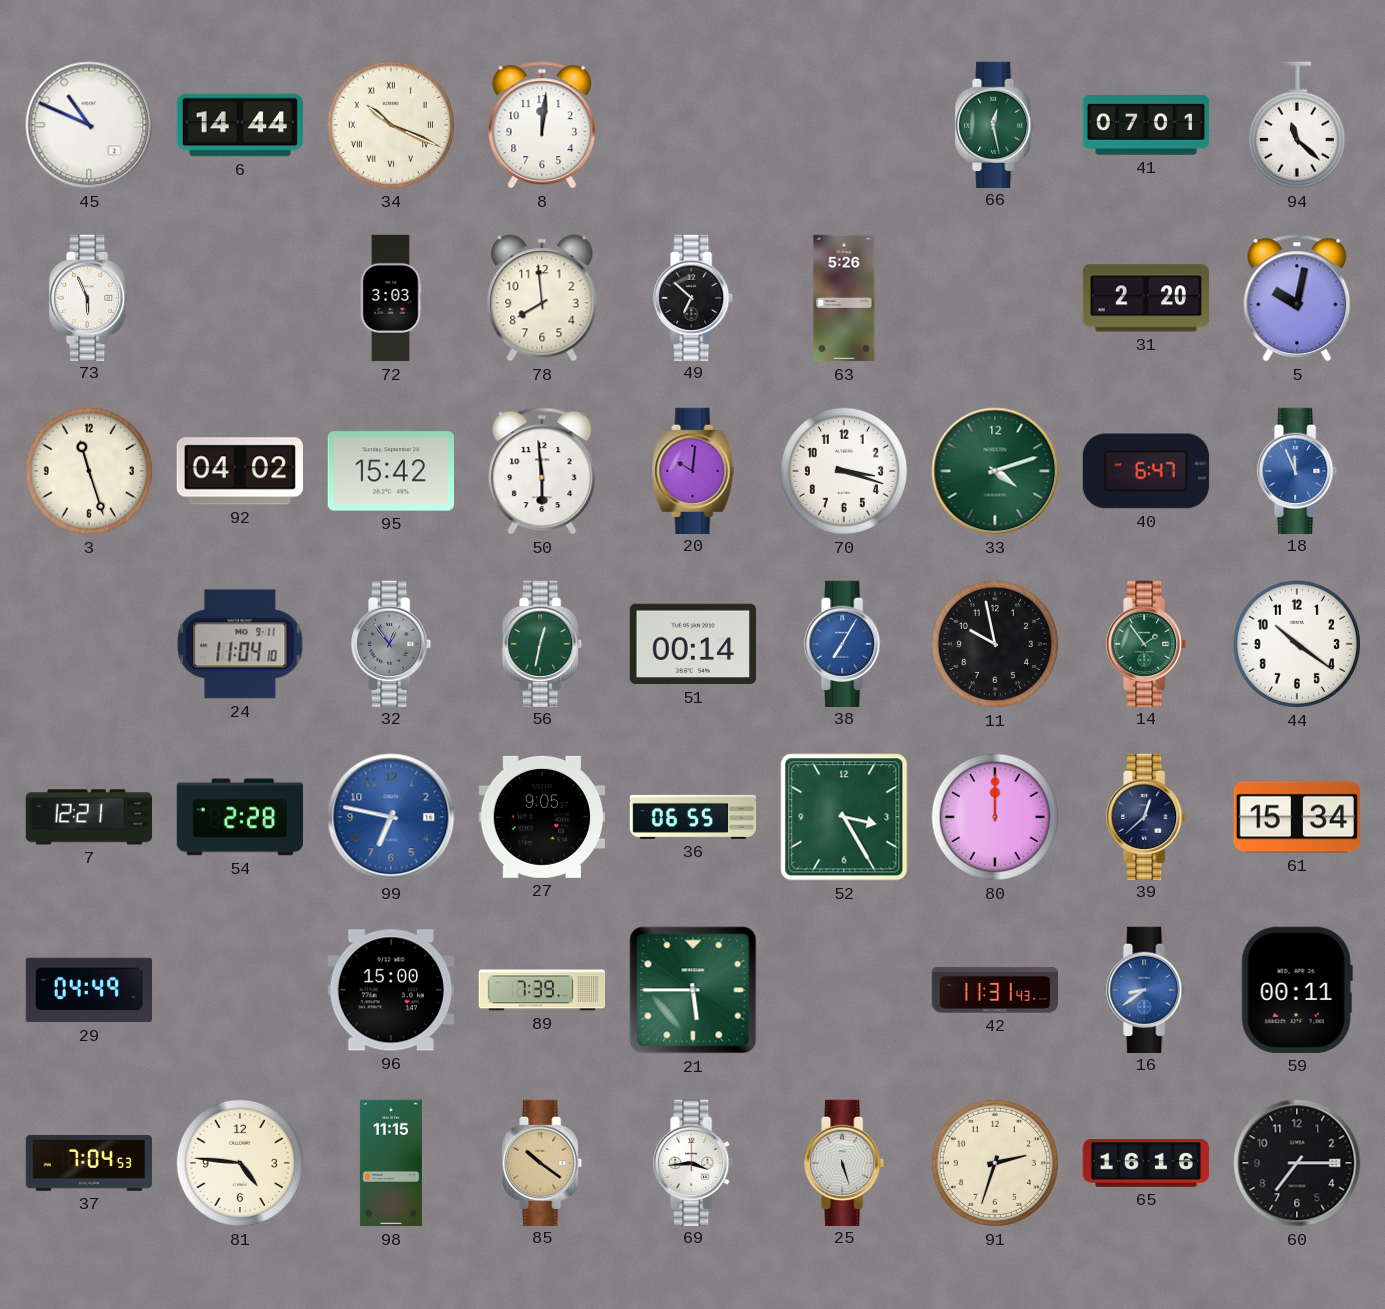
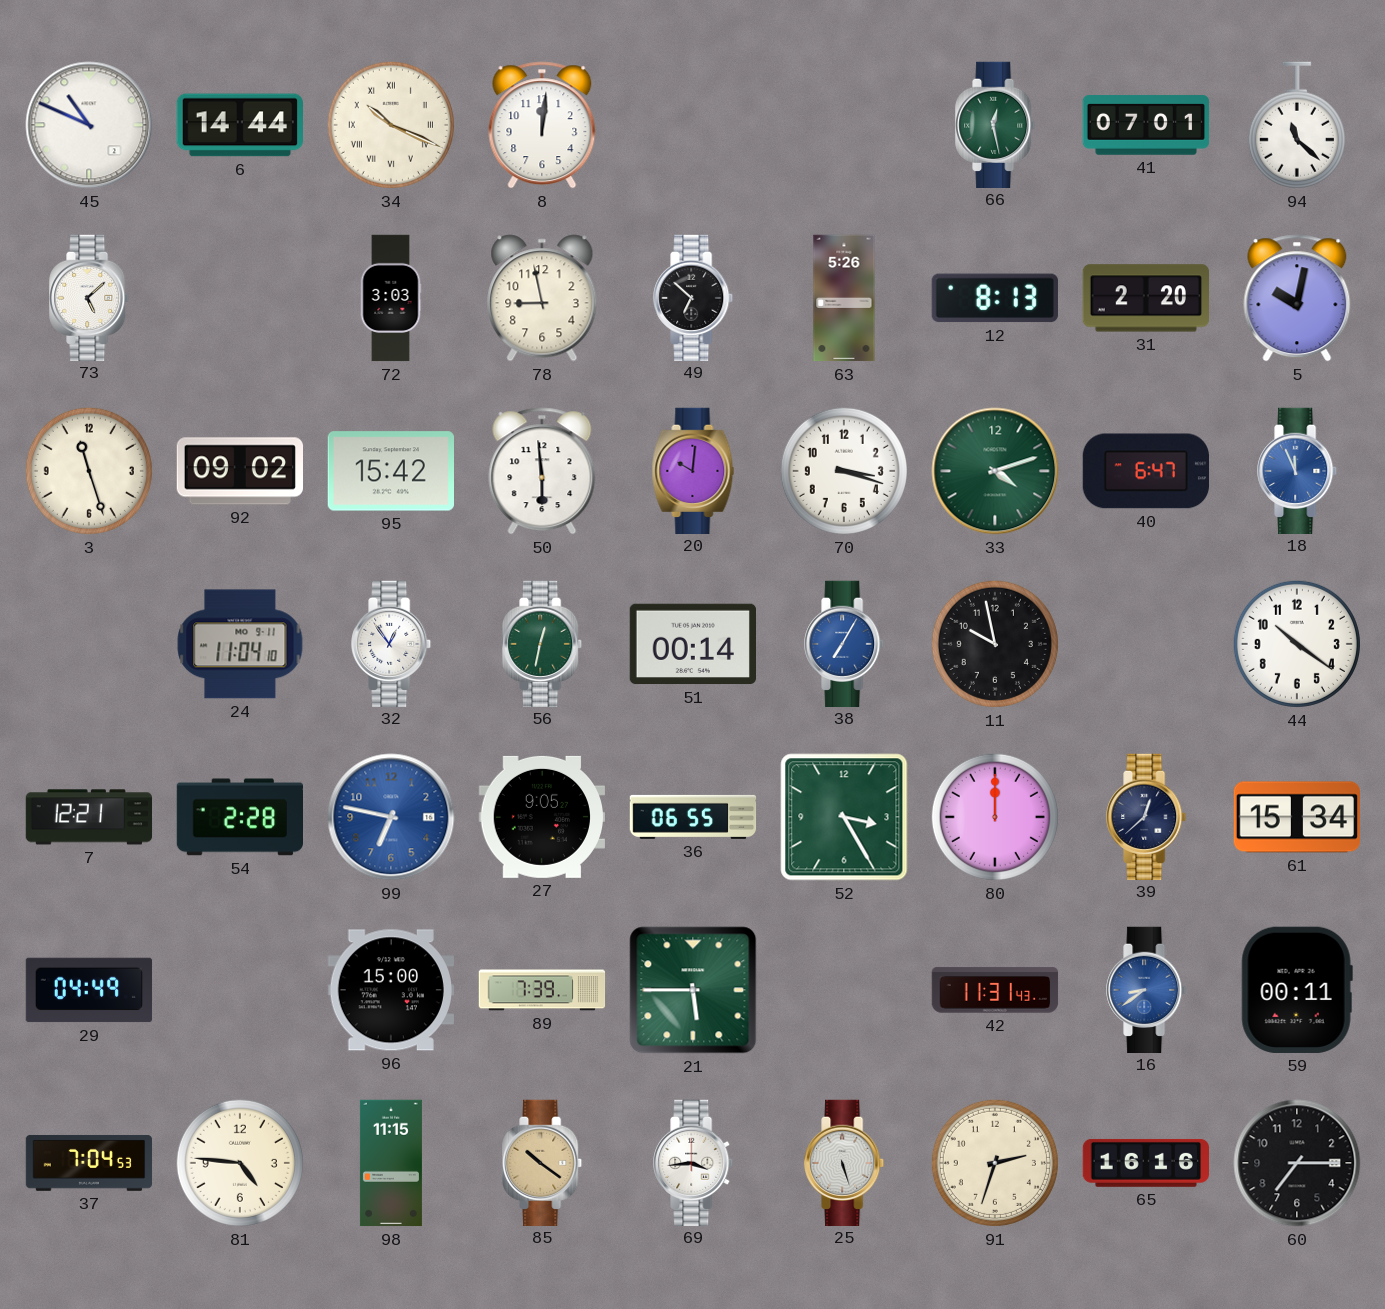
73: 5:56 -> 5:08 (90, 297)
78: 7:59 -> 8:58 (542, 298)
12: none -> 8:13 (995, 298)
92: 04:02 -> 09:02 (239, 471)
32 dial: grey -> white (392, 643)
14: 1:54 -> none (1147, 643)
